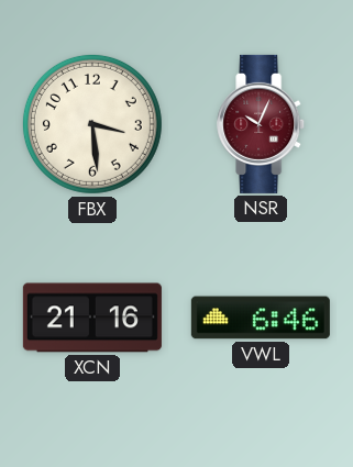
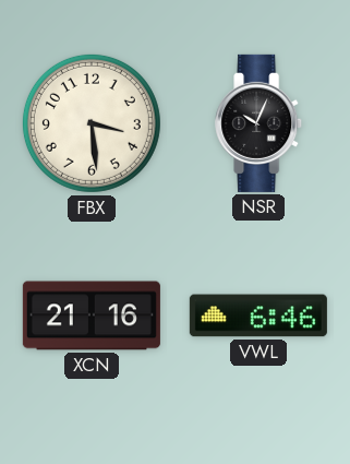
NSR dial: burgundy -> black (260, 123)
